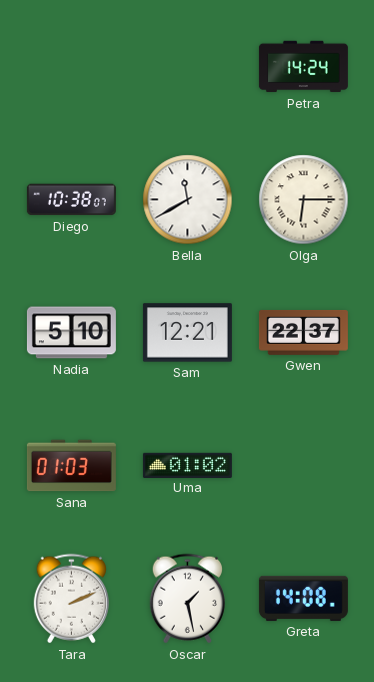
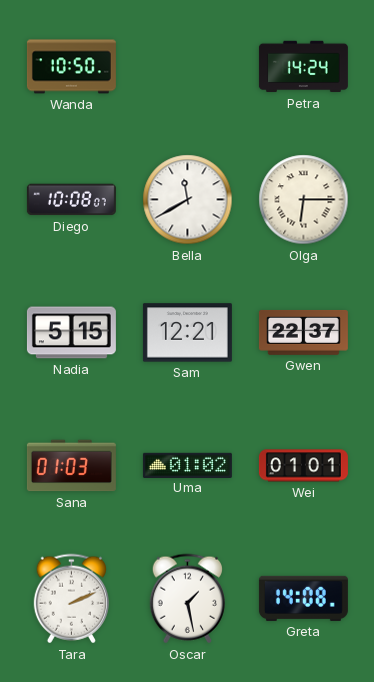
Wanda: none -> 10:50 (71, 67)
Diego: 10:38 -> 10:08 (71, 200)
Nadia: 5:10 -> 5:15 (71, 333)
Wei: none -> 01:01 (303, 466)
